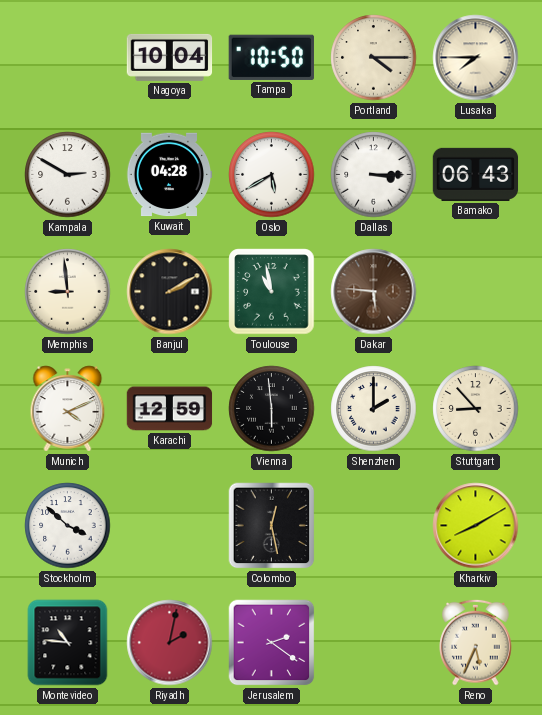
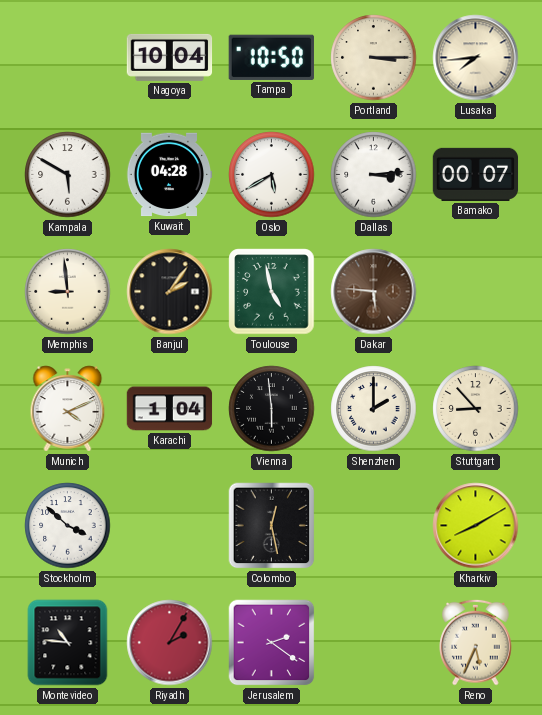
Portland: 4:15 -> 3:15 (374, 58)
Lusaka: 7:45 -> 7:44 (476, 58)
Kampala: 2:50 -> 5:50 (68, 175)
Dallas: 3:15 -> 3:14 (374, 175)
Bamako: 06:43 -> 00:07 (476, 174)
Banjul: 2:10 -> 2:06 (170, 292)
Toulouse: 10:58 -> 4:58 (272, 292)
Karachi: 12:59 -> 1:04 (170, 409)
Riyadh: 2:02 -> 2:05 (170, 643)
